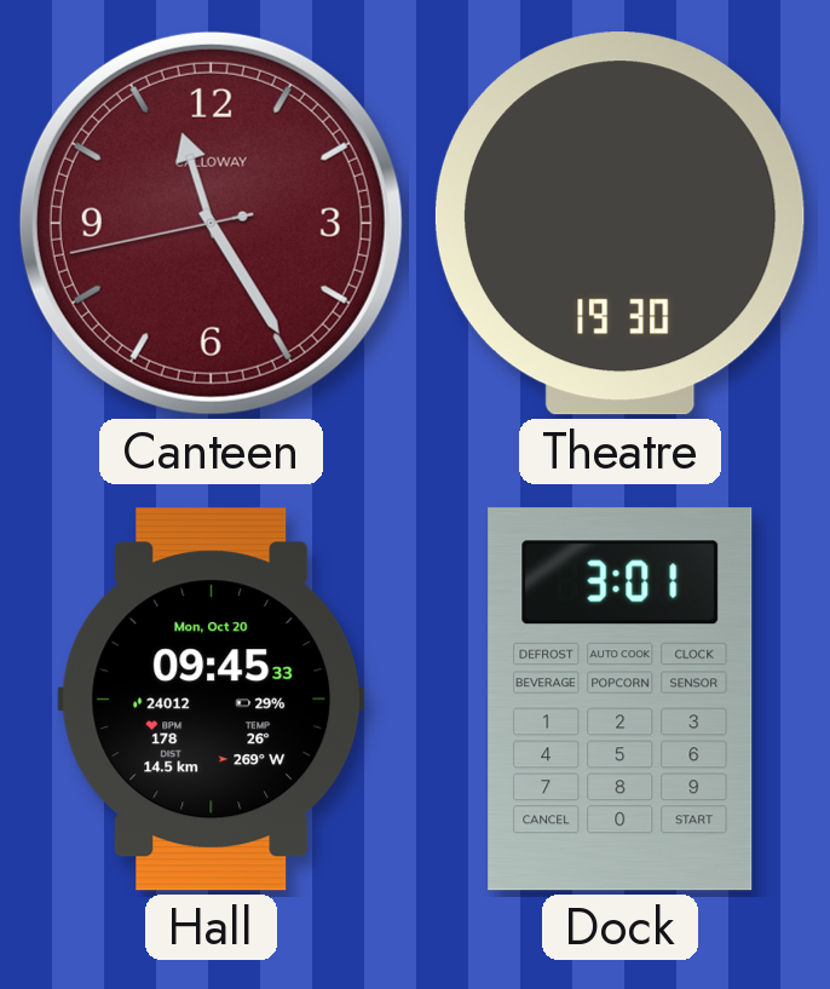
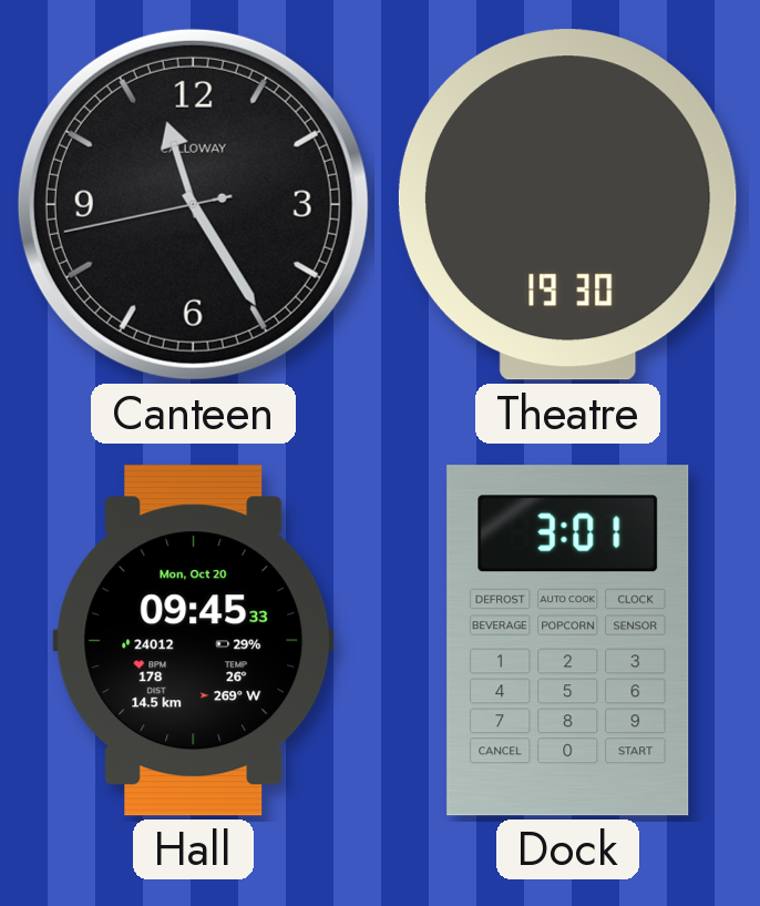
Canteen dial: burgundy -> black (193, 204)
